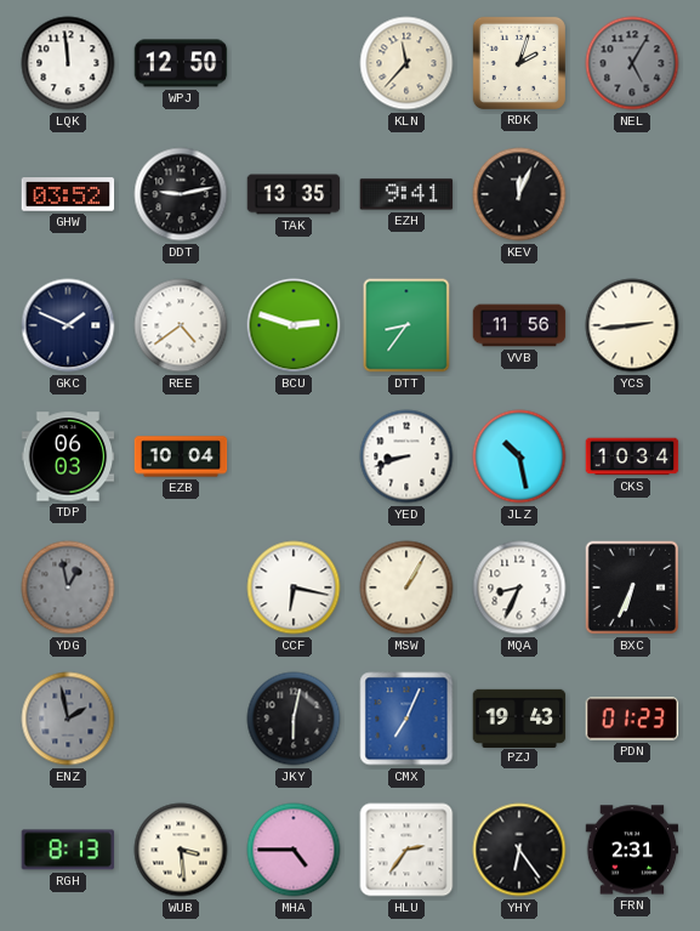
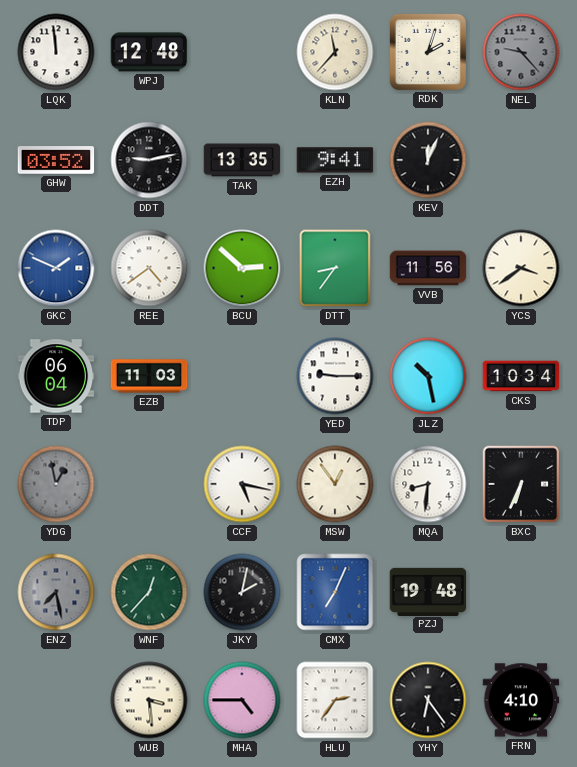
WPJ: 12:50 -> 12:48 (149, 52)
NEL: 5:05 -> 9:23 (521, 52)
GKC dial: navy -> blue (56, 268)
BCU: 2:48 -> 2:52 (242, 268)
YCS: 2:44 -> 3:39 (521, 268)
TDP: 06:03 -> 06:04 (56, 376)
EZB: 10:04 -> 11:03 (149, 376)
YED: 8:42 -> 9:15 (335, 376)
CCF: 6:17 -> 5:17 (242, 484)
MSW: 1:05 -> 12:54 (335, 484)
MQA: 8:34 -> 8:31 (428, 484)
ENZ: 1:58 -> 7:28 (56, 592)
WNF: none -> 12:37 (149, 592)
JKY: 6:02 -> 2:02 (242, 592)
PZJ: 19:43 -> 19:48 (428, 591)
PDN: 01:23 -> none (632, 719)
RGH: 8:13 -> none (68, 850)
FRN: 2:31 -> 4:10 (521, 700)
